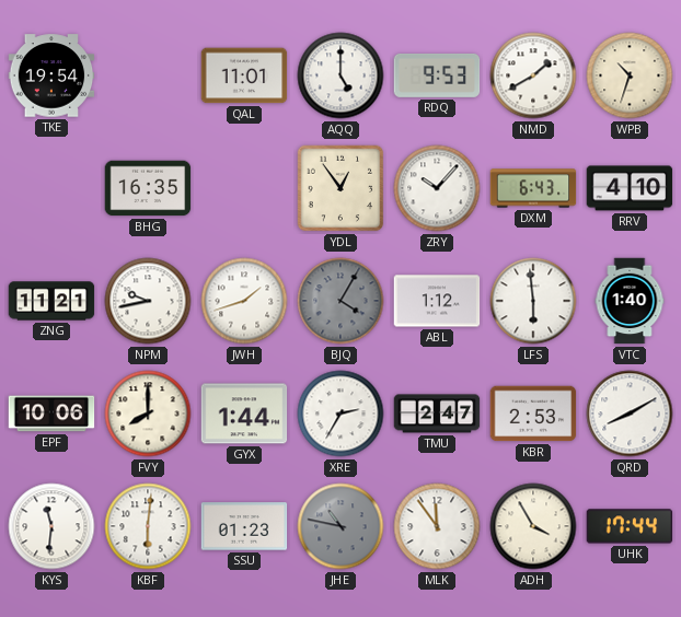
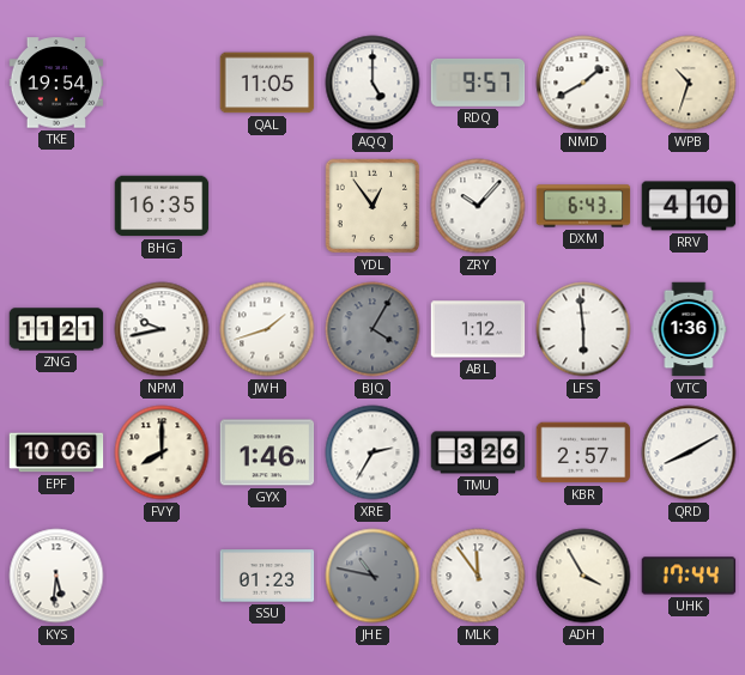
QAL: 11:01 -> 11:05 (267, 83)
RDQ: 9:53 -> 9:57 (478, 83)
VTC: 1:40 -> 1:36 (689, 329)
GYX: 1:44 -> 1:46 (267, 452)
TMU: 2:47 -> 3:26 (478, 452)
KBR: 2:53 -> 2:57 (583, 452)
KYS: 11:31 -> 5:31 (56, 576)
KBF: 6:01 -> none (148, 526)
